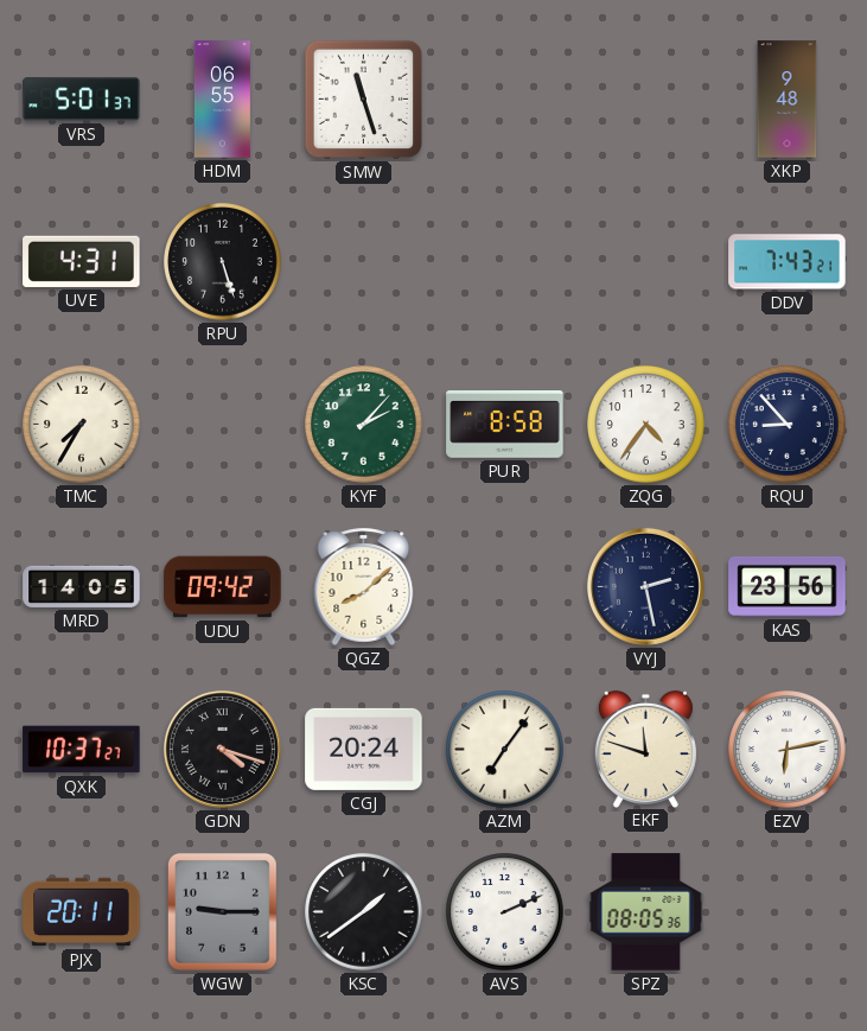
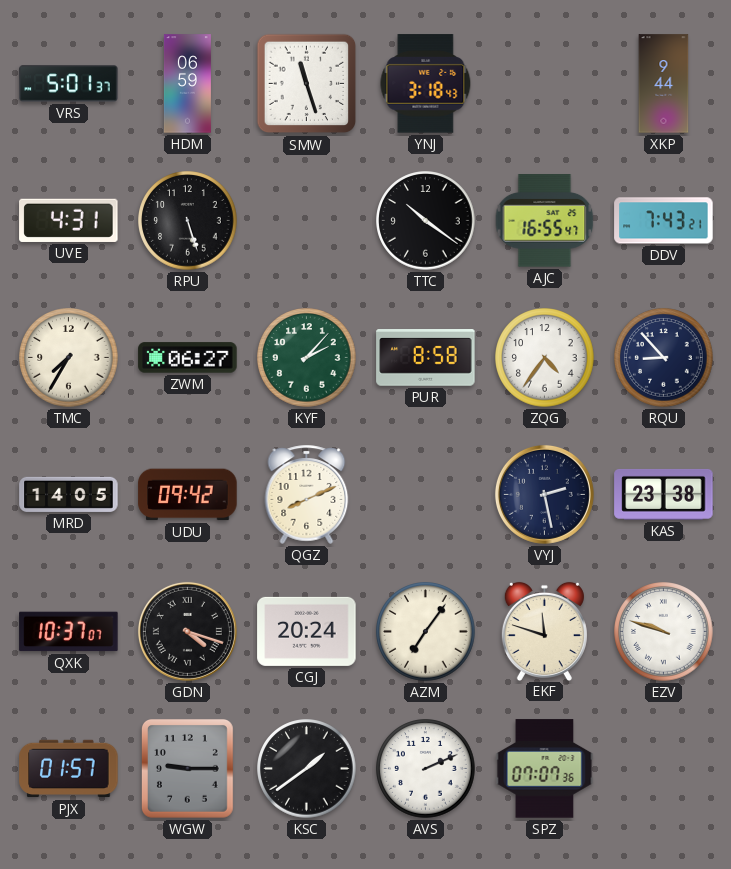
HDM: 06:55 -> 06:59 (187, 84)
YNJ: none -> 3:18 (426, 84)
XKP: 9:48 -> 9:44 (664, 84)
TTC: none -> 10:21 (426, 221)
AJC: none -> 16:55 (545, 221)
ZWM: none -> 06:27 (188, 358)
QGZ: 8:08 -> 8:11 (307, 494)
KAS: 23:56 -> 23:38 (664, 494)
QXK: 10:37:27 -> 10:37:07 (69, 632)
EZV: 6:13 -> 9:48 (664, 632)
PJX: 20:11 -> 01:57 (69, 769)
SPZ: 08:05 -> 07:07 (545, 769)
